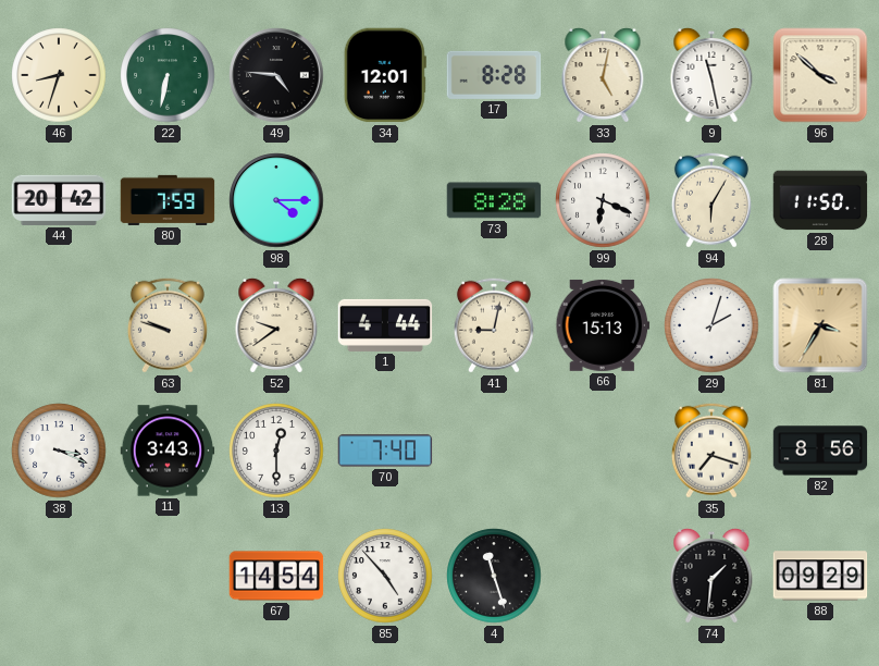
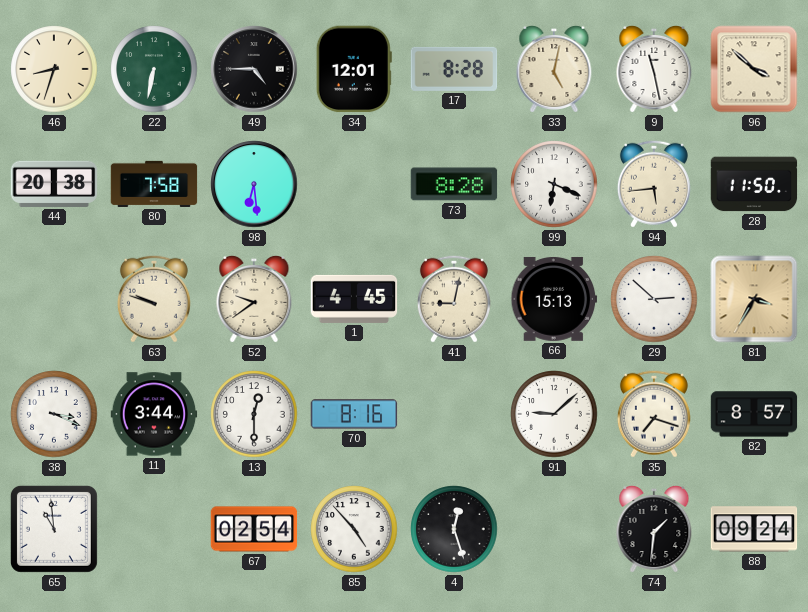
49: 4:46 -> 4:45 (254, 69)
44: 20:42 -> 20:38 (54, 184)
80: 7:59 -> 7:58 (154, 184)
98: 4:15 -> 6:29 (254, 184)
94: 6:05 -> 5:44 (654, 184)
1: 4:44 -> 4:45 (354, 299)
29: 2:03 -> 2:52 (654, 299)
11: 3:43 -> 3:44 (154, 414)
70: 7:40 -> 8:16 (354, 414)
91: none -> 9:08 (554, 414)
82: 8:56 -> 8:57 (754, 414)
65: none -> 10:59 (54, 529)
67: 14:54 -> 02:54 (254, 529)
4: 11:27 -> 12:27 (454, 529)
88: 09:29 -> 09:24 (754, 529)
